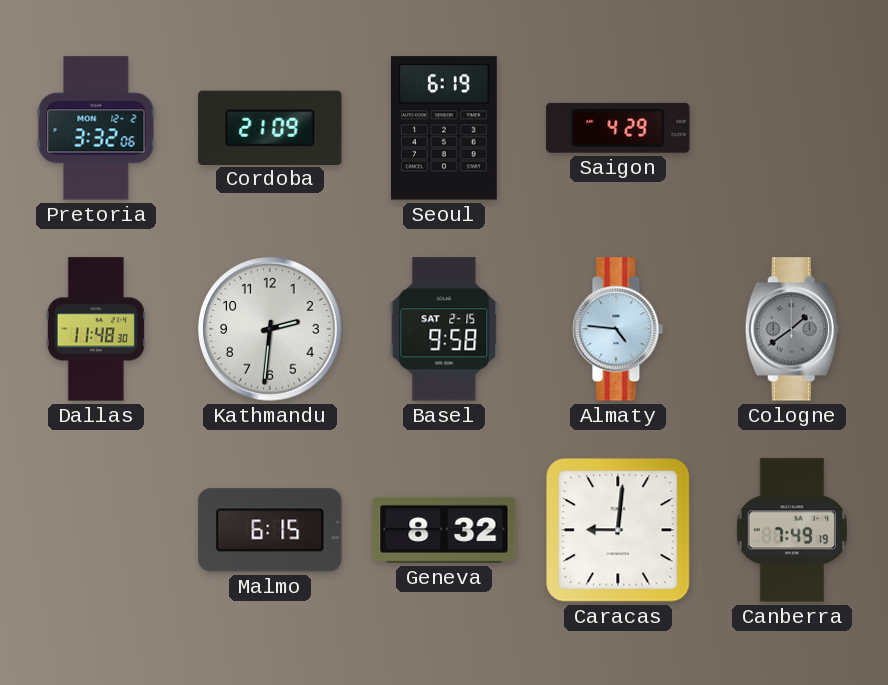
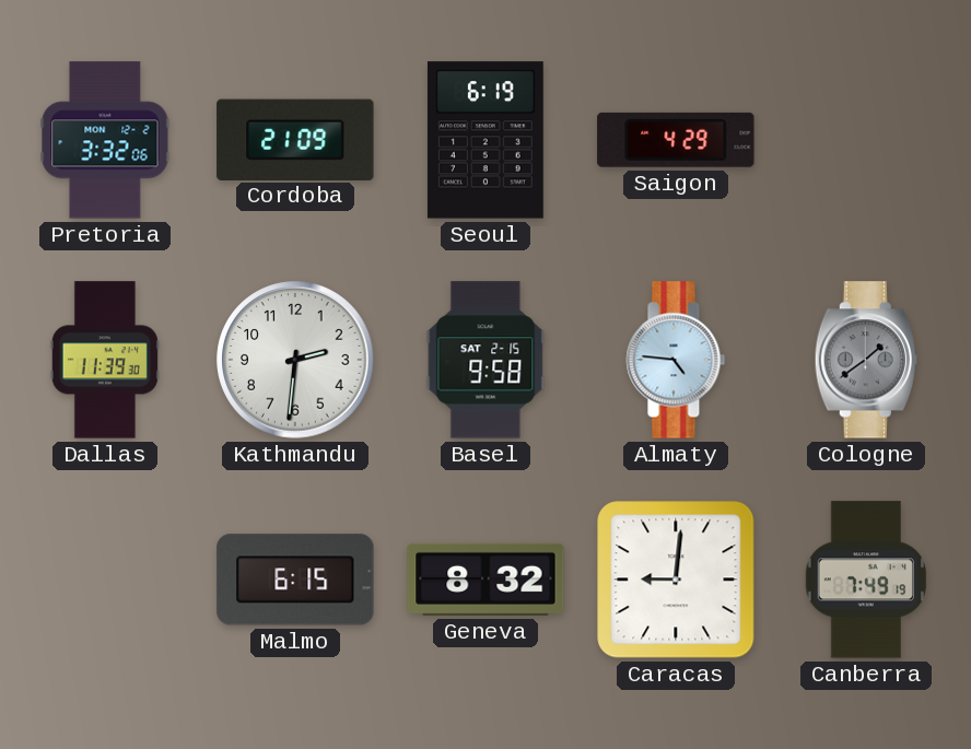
Dallas: 11:48 -> 11:39 (105, 360)
